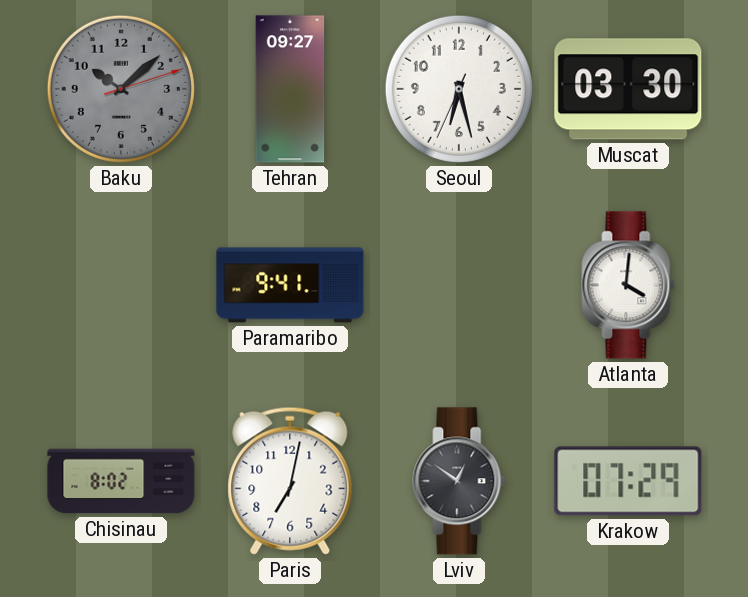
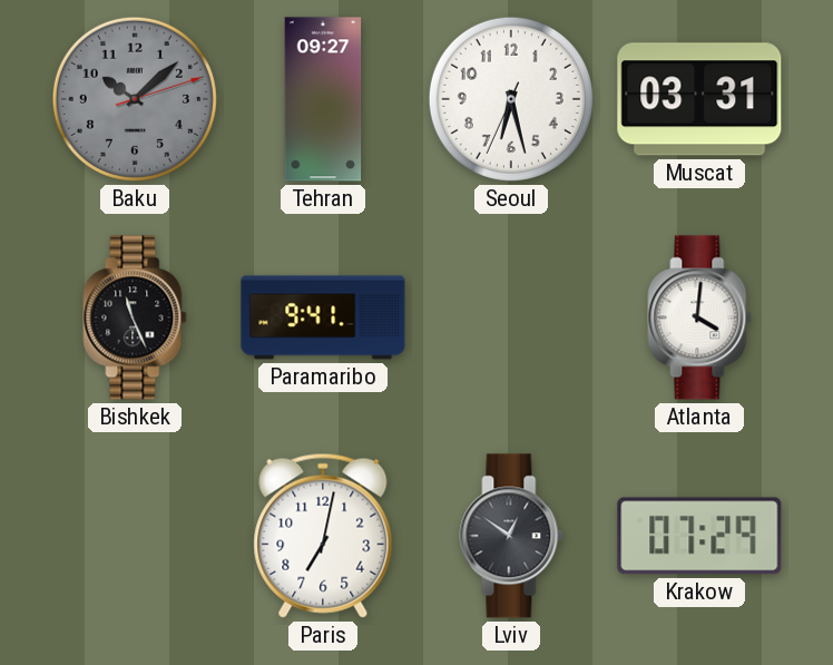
Muscat: 03:30 -> 03:31 (699, 99)
Bishkek: none -> 11:26 (135, 317)
Chisinau: 8:02 -> none (121, 481)
